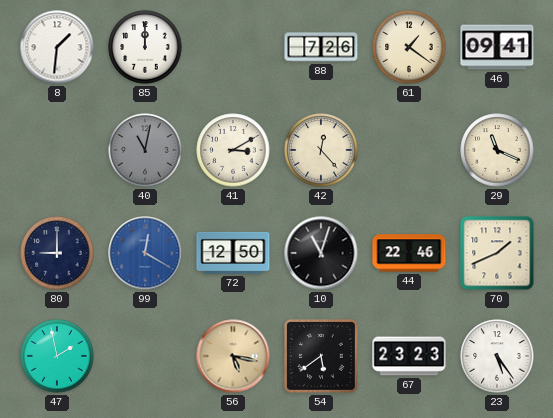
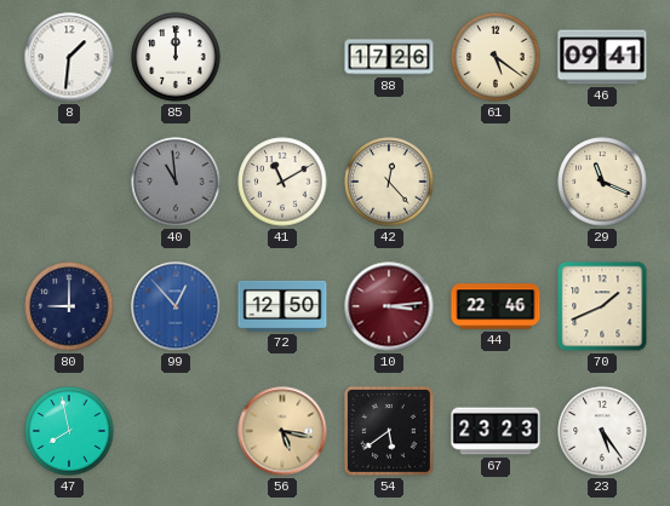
88: 7:26 -> 17:26 (389, 57)
61: 1:21 -> 5:21 (496, 57)
40: 11:02 -> 10:59 (176, 182)
41: 3:10 -> 11:10 (282, 182)
99: 12:20 -> 12:53 (176, 306)
10: 11:03 -> 3:14 (389, 306)
10 dial: black -> burgundy (389, 306)
47: 1:58 -> 7:58 (69, 431)
